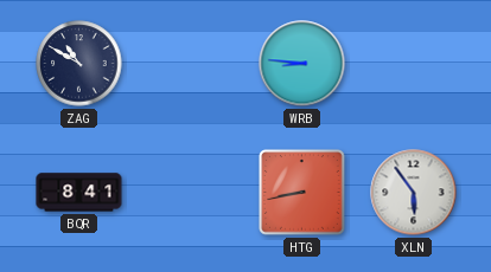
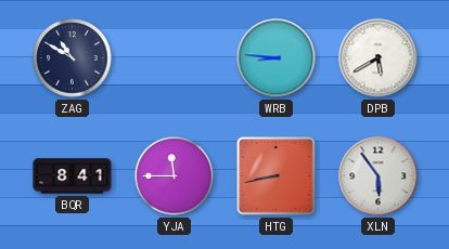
DPB: none -> 5:40 (379, 58)
YJA: none -> 11:45 (175, 176)
